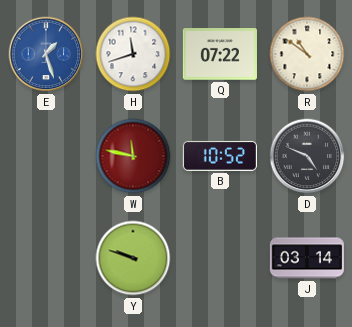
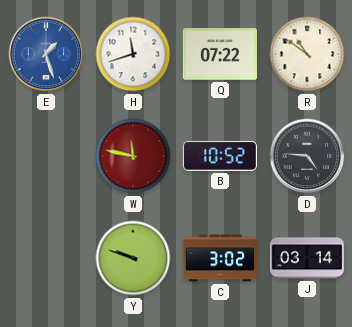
D: 4:49 -> 4:46 (307, 156)
C: none -> 3:02 (220, 258)
